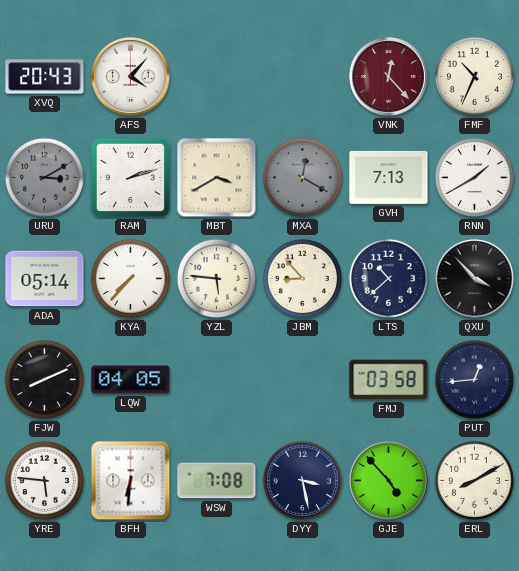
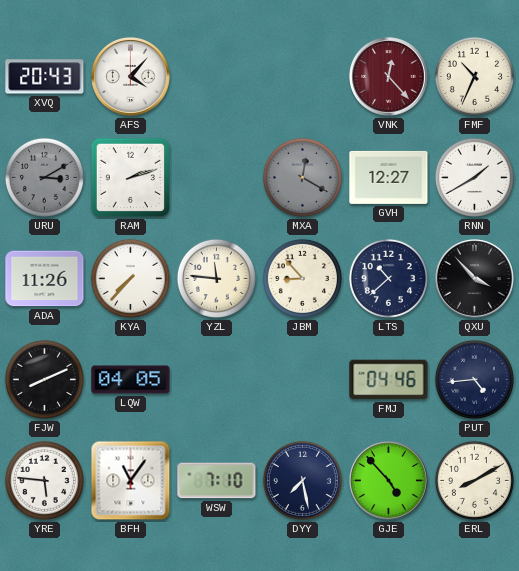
MBT: 3:40 -> none (217, 178)
GVH: 7:13 -> 12:27 (389, 177)
ADA: 05:14 -> 11:26 (45, 279)
YZL: 5:46 -> 11:46 (216, 278)
FMJ: 03:58 -> 04:46 (389, 380)
PUT: 12:44 -> 4:44 (474, 379)
BFH: 6:31 -> 11:06 (131, 481)
WSW: 7:08 -> 7:10 (217, 481)
DYY: 3:28 -> 7:28 (302, 480)
